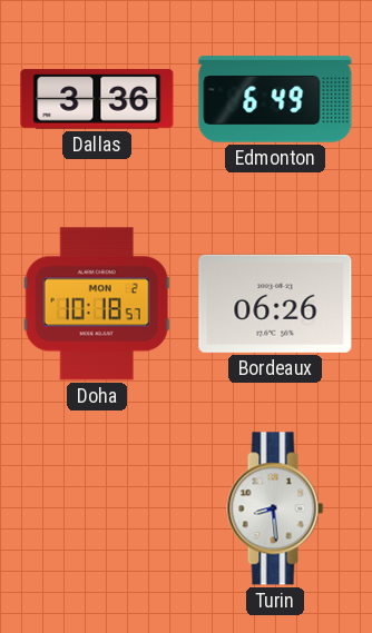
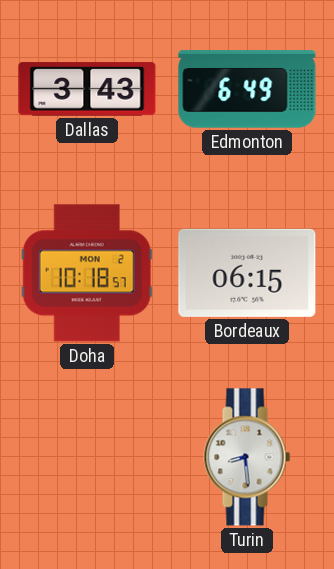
Dallas: 3:36 -> 3:43 (87, 89)
Bordeaux: 06:26 -> 06:15 (247, 273)
